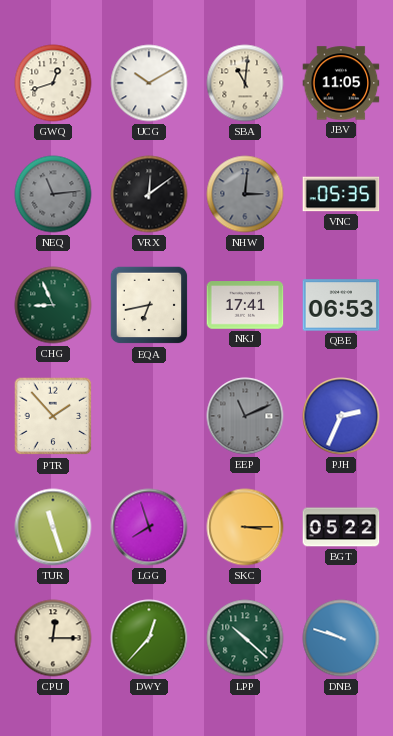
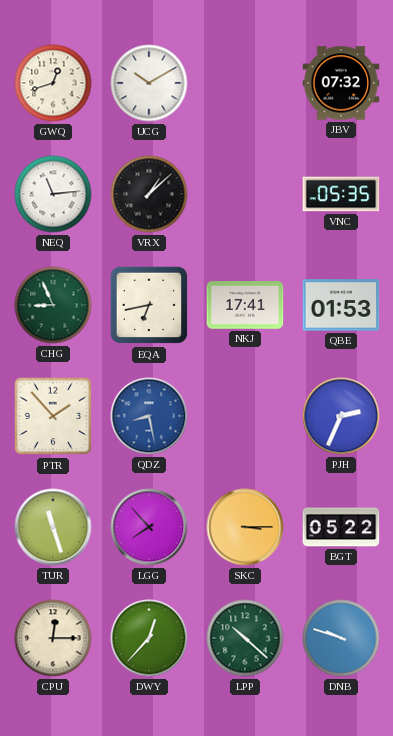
SBA: 11:01 -> none (245, 83)
JBV: 11:05 -> 07:32 (341, 83)
NEQ dial: grey -> white (53, 194)
VRX: 12:09 -> 1:08 (149, 194)
NHW: 3:01 -> none (245, 194)
QBE: 06:53 -> 01:53 (341, 305)
QDZ: none -> 8:28 (149, 416)
EEP: 11:11 -> none (245, 416)
LGG: 7:57 -> 7:53 (149, 527)
